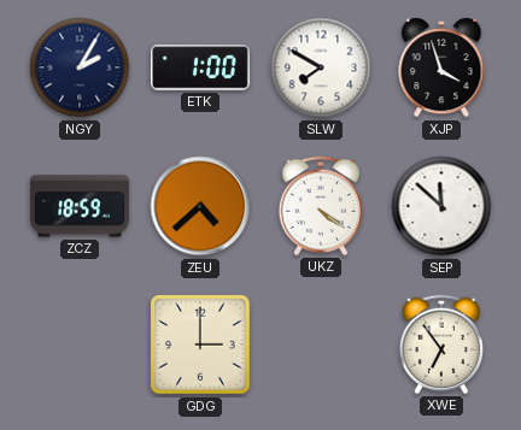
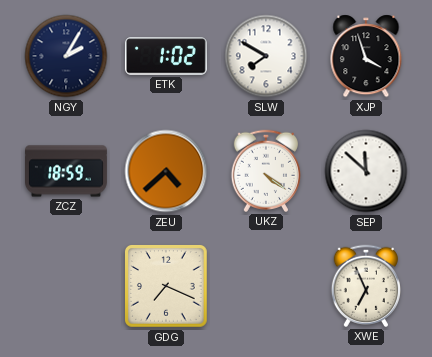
ETK: 1:00 -> 1:02 (166, 56)
GDG: 3:00 -> 7:19 (167, 287)
XWE: 6:54 -> 6:56 (365, 286)
